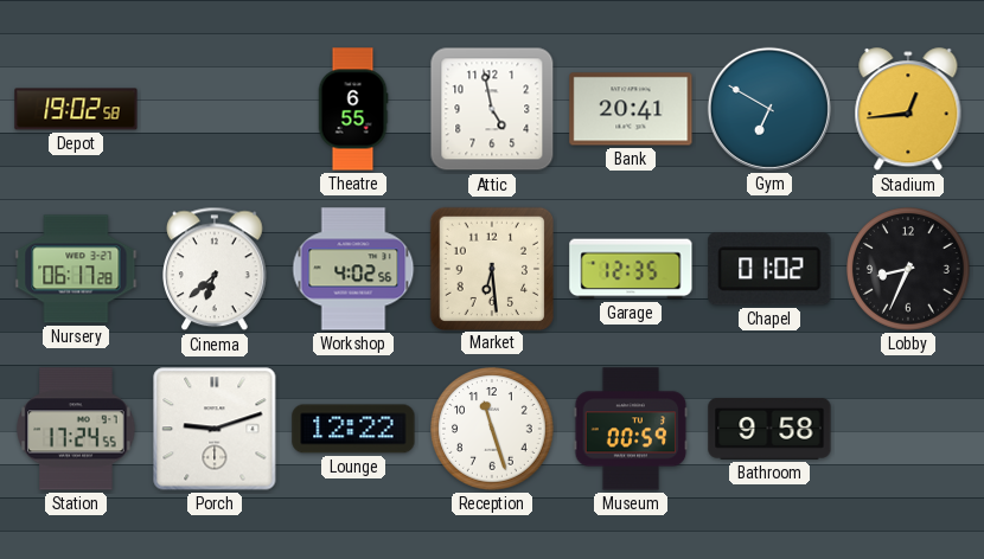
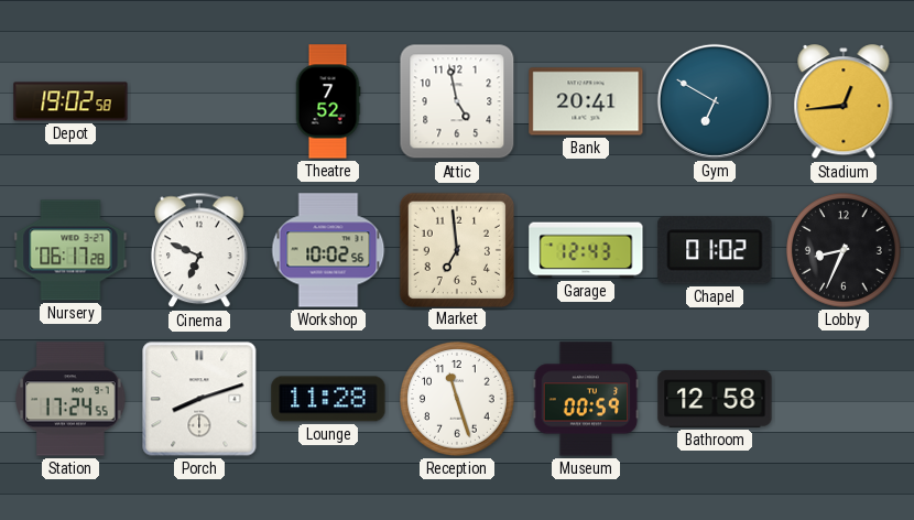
Theatre: 6:55 -> 7:52 (328, 101)
Cinema: 6:38 -> 6:49 (200, 250)
Workshop: 4:02 -> 10:02 (328, 250)
Market: 6:29 -> 6:59 (456, 249)
Garage: 12:35 -> 12:43 (586, 250)
Porch: 9:12 -> 8:12 (199, 399)
Lounge: 12:22 -> 11:28 (328, 399)
Bathroom: 9:58 -> 12:58 (715, 400)
